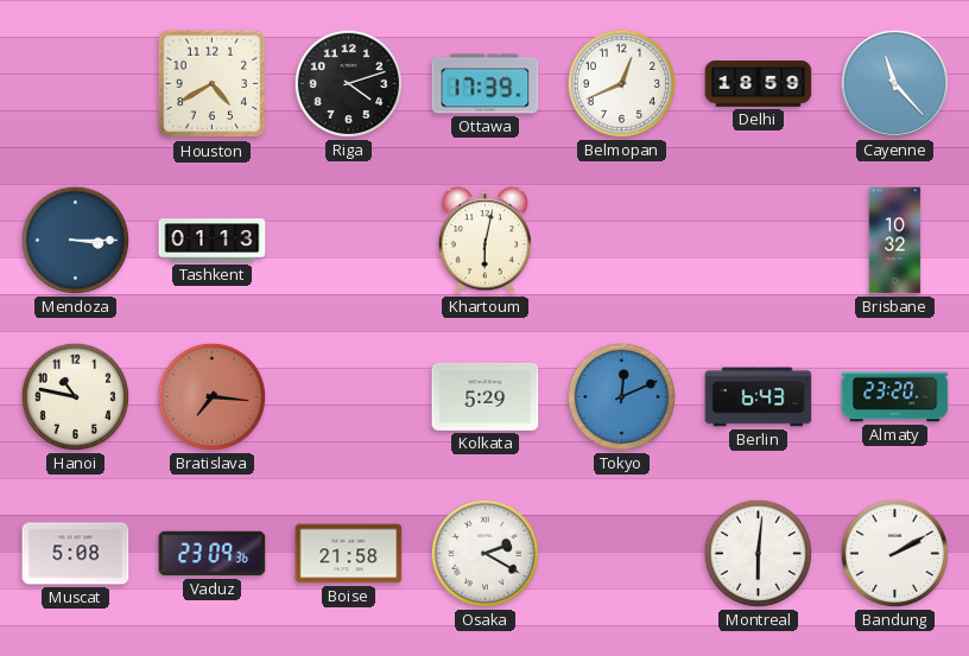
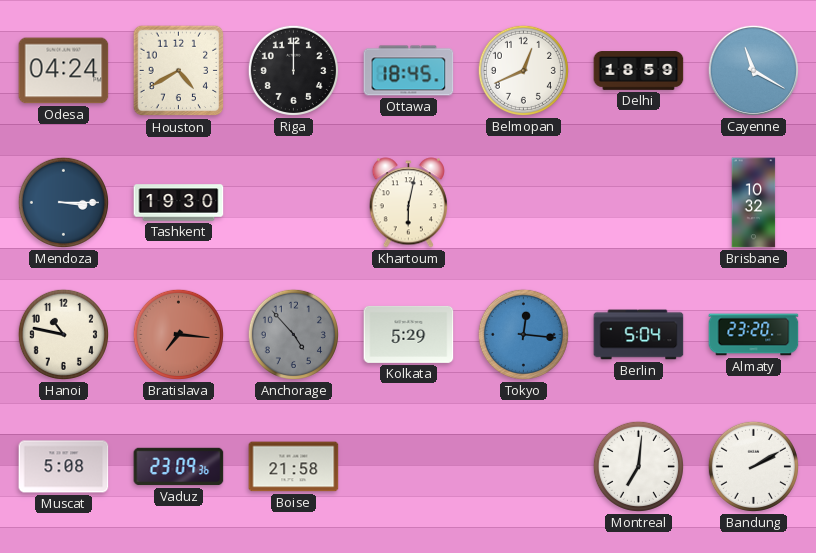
Odesa: none -> 04:24 (64, 71)
Riga: 4:12 -> 12:00 (293, 70)
Ottawa: 17:39 -> 18:45 (409, 71)
Cayenne: 11:23 -> 11:20 (753, 70)
Tashkent: 01:13 -> 19:30 (179, 203)
Anchorage: none -> 4:53 (293, 334)
Tokyo: 12:11 -> 12:16 (523, 334)
Berlin: 6:43 -> 5:04 (639, 335)
Osaka: 2:20 -> none (484, 553)
Montreal: 6:01 -> 7:01 (638, 466)
